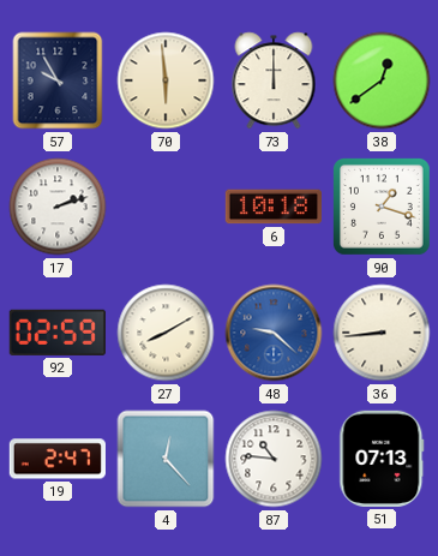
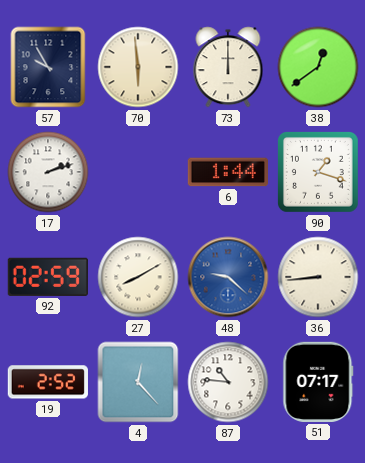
6: 10:18 -> 1:44 (228, 172)
19: 2:47 -> 2:52 (48, 382)
51: 07:13 -> 07:17 (318, 382)
